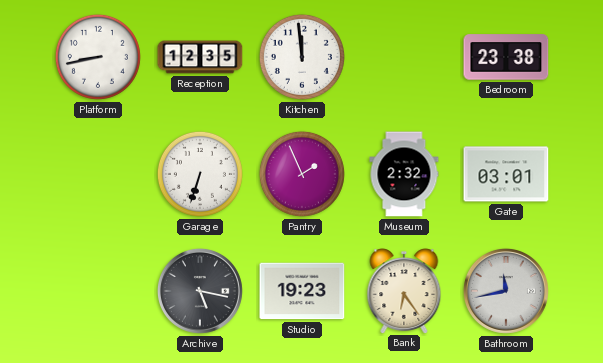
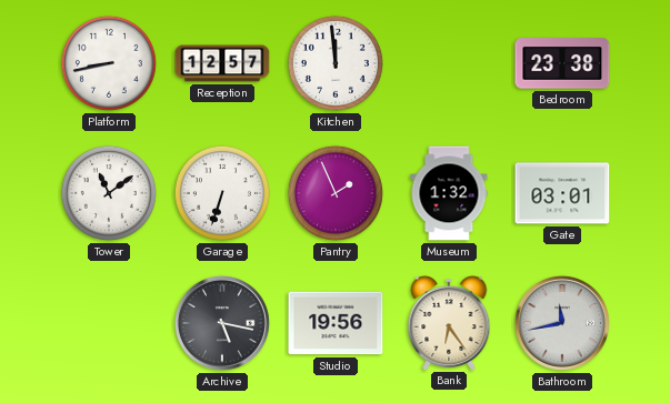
Reception: 12:35 -> 12:57 (222, 63)
Tower: none -> 11:09 (109, 193)
Museum: 2:32 -> 1:32 (449, 193)
Studio: 19:23 -> 19:56 (336, 323)
